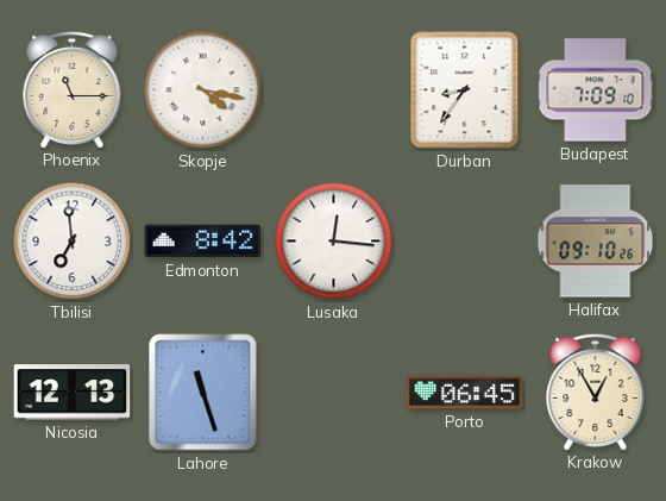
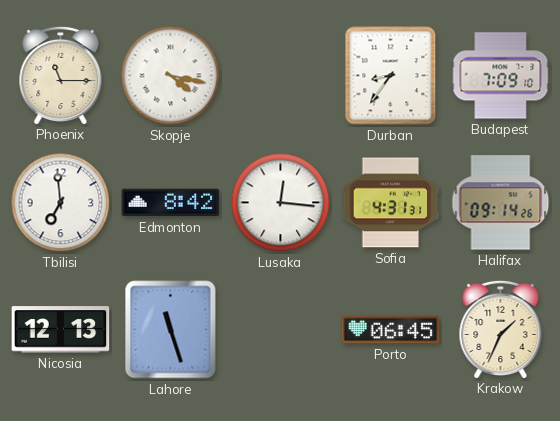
Sofia: none -> 4:31 (391, 203)
Halifax: 09:10 -> 09:14 (501, 203)
Krakow: 12:55 -> 1:34 (501, 329)
